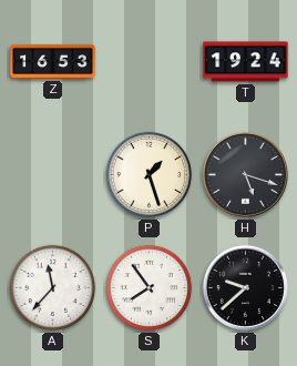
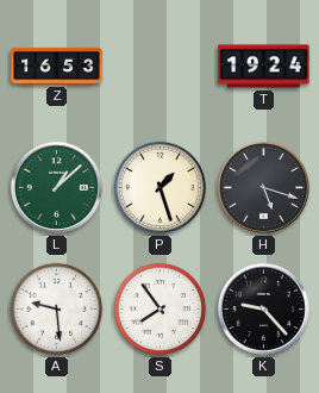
L: none -> 1:08 (56, 187)
A: 11:37 -> 9:29 (57, 310)
K: 9:38 -> 9:23 (263, 308)
